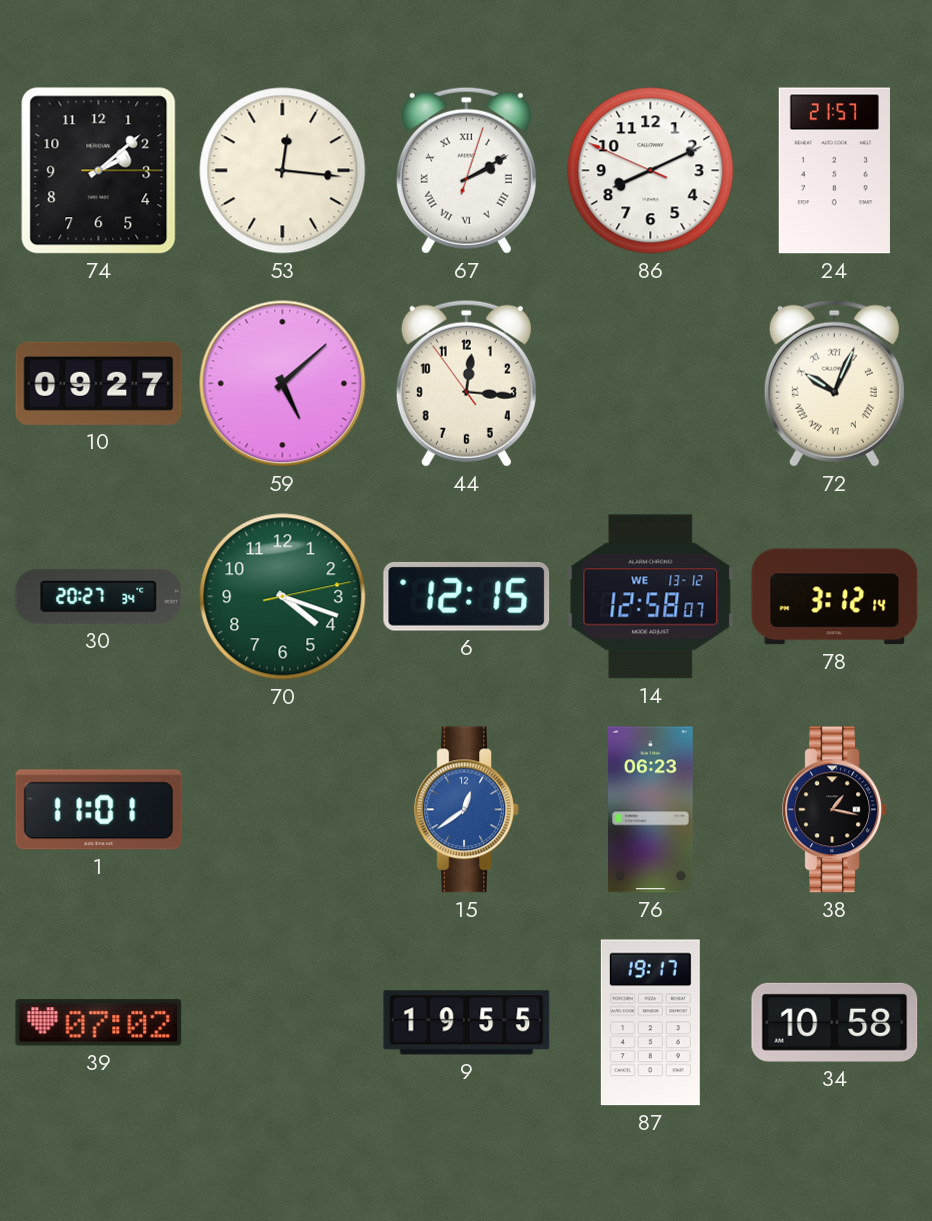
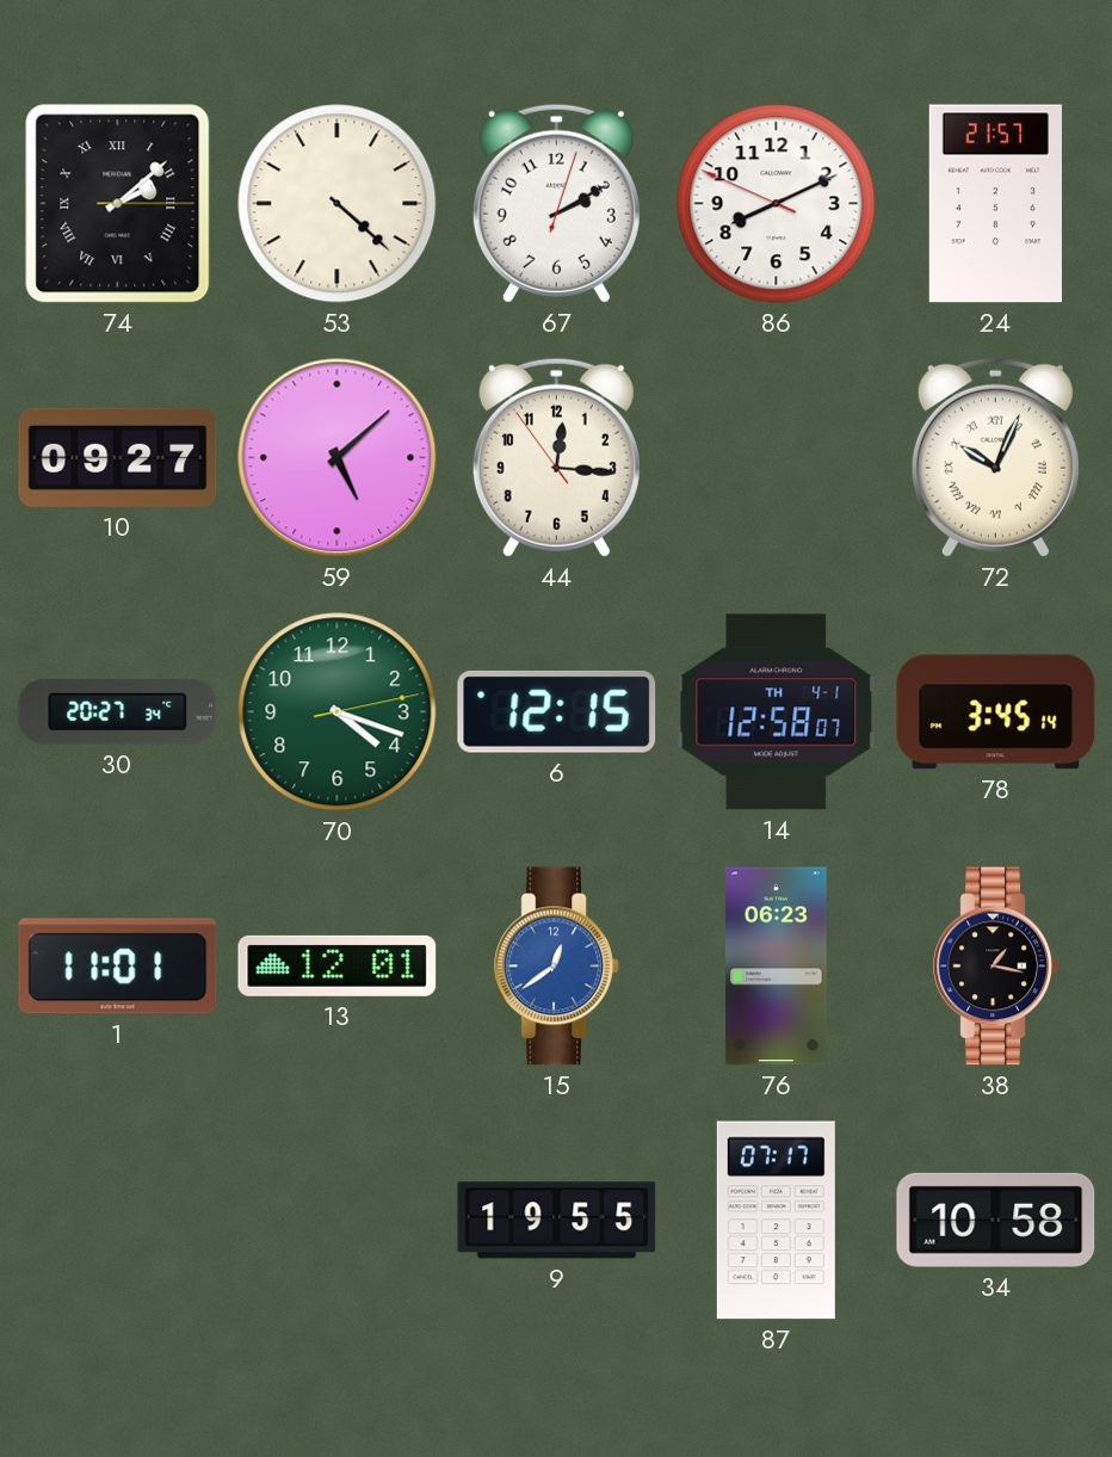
74 numerals: Arabic -> Roman (118, 204)
53: 12:16 -> 4:22 (338, 204)
67 numerals: Roman -> Arabic (556, 203)
14 date: WE 13-12 -> TH 4-1 (777, 712)
78: 3:12 -> 3:45 (996, 712)
13: none -> 12:01 (338, 965)
39: 07:02 -> none (99, 1023)
87: 19:17 -> 07:17 (776, 1221)
